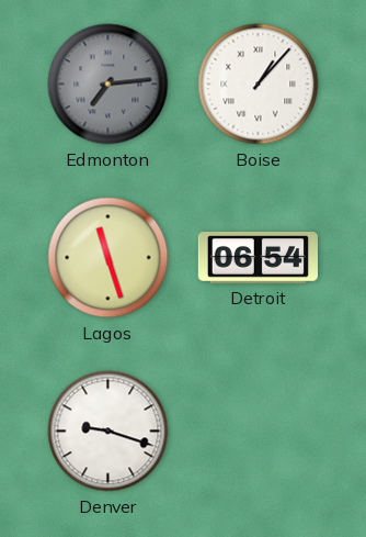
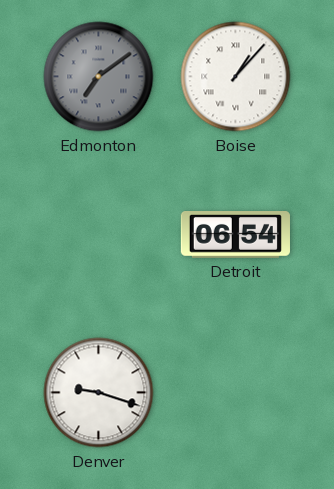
Edmonton: 7:14 -> 7:09 (99, 77)
Lagos: 11:27 -> none (108, 258)
